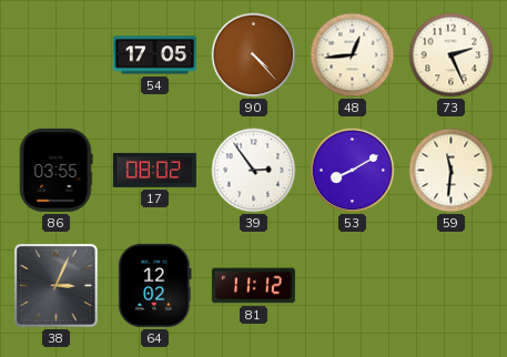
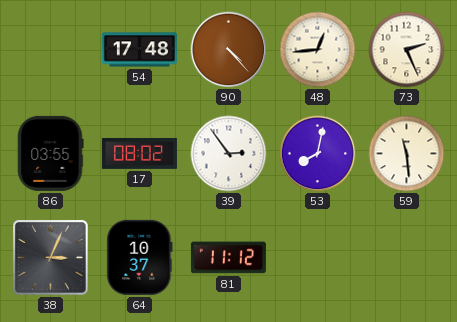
54: 17:05 -> 17:48 (139, 50)
53: 8:10 -> 8:02 (318, 154)
59: 11:31 -> 11:29 (407, 154)
64: 12:02 -> 10:37 (140, 257)
